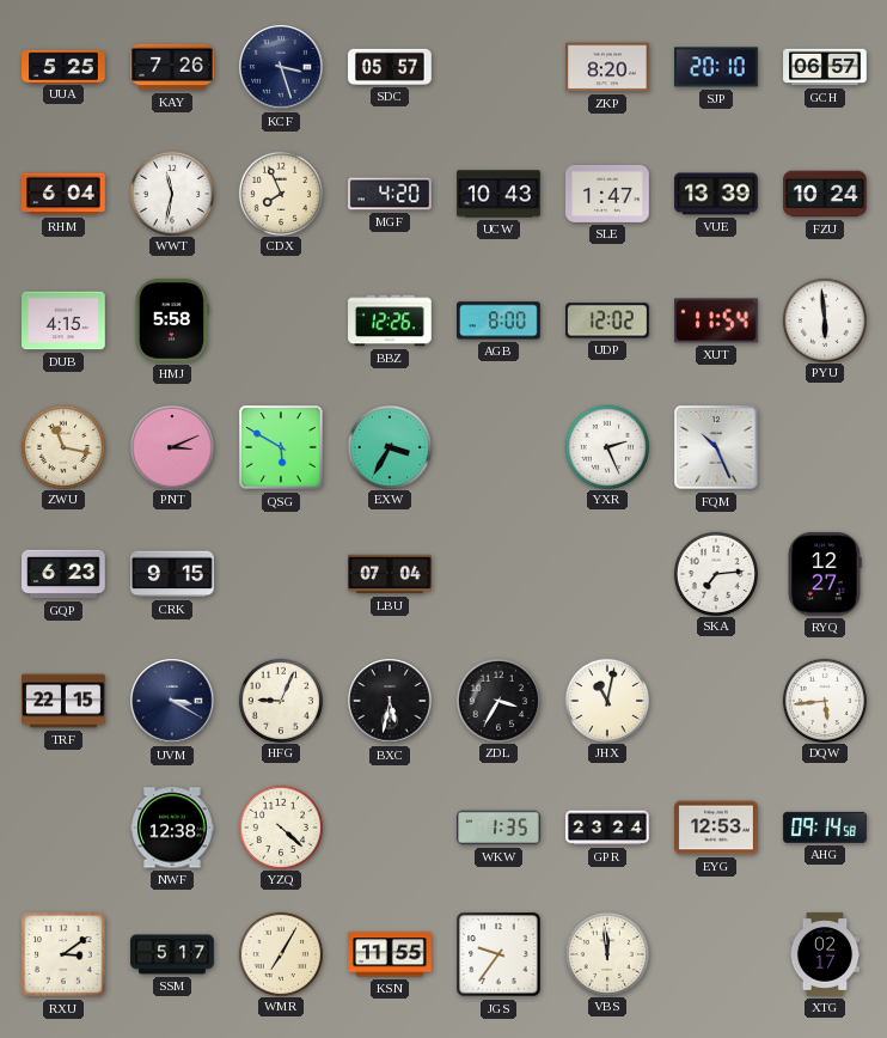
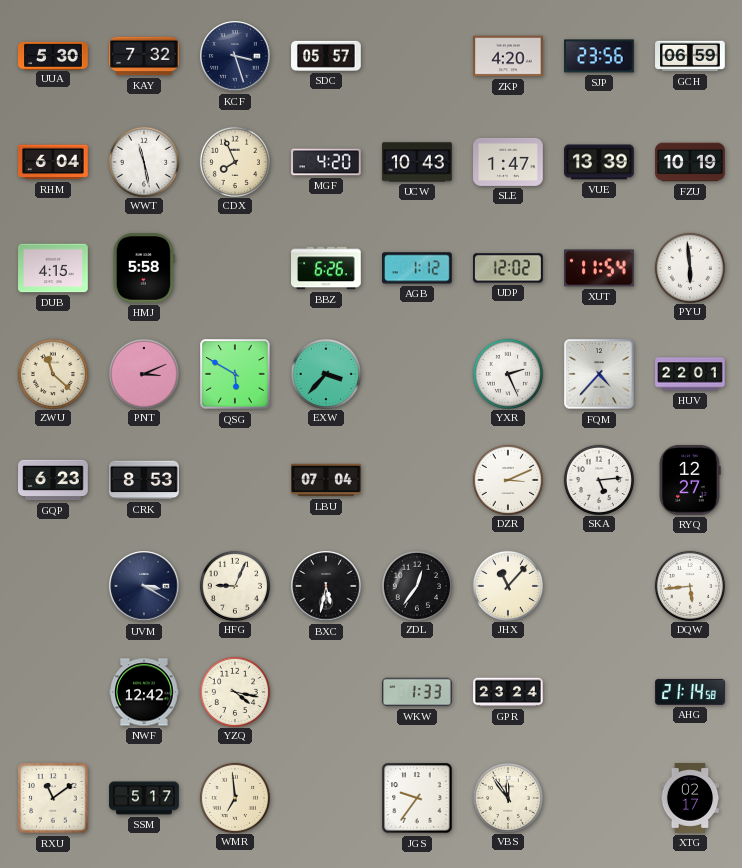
UUA: 5:25 -> 5:30 (53, 55)
KAY: 7:26 -> 7:32 (145, 56)
ZKP: 8:20 -> 4:20 (508, 56)
SJP: 20:10 -> 23:56 (599, 56)
GCH: 06:57 -> 06:59 (690, 56)
WWT: 11:32 -> 11:28 (143, 161)
FZU: 10:24 -> 10:19 (690, 162)
BBZ: 12:26 -> 6:26 (327, 268)
AGB: 8:00 -> 1:12 (418, 268)
ZWU: 11:17 -> 11:22 (52, 373)
EXW: 3:35 -> 3:37 (325, 373)
FQM: 10:26 -> 4:37 (599, 374)
HUV: none -> 22:01 (690, 374)
CRK: 9:15 -> 8:53 (144, 480)
DZR: none -> 3:11 (507, 479)
SKA: 7:14 -> 5:14 (598, 479)
TRF: 22:15 -> none (63, 701)
ZDL: 3:35 -> 12:36 (416, 585)
JHX: 11:02 -> 11:07 (507, 585)
NWF: 12:38 -> 12:42 (144, 692)
YZQ: 4:22 -> 4:17 (234, 691)
WKW: 1:35 -> 1:33 (417, 692)
EYG: 12:53 -> none (716, 828)
AHG: 09:14 -> 21:14 (690, 692)
RXU: 3:09 -> 11:09 (53, 798)
WMR: 7:05 -> 6:59 (234, 797)
KSN: 11:55 -> none (390, 954)
VBS: 11:59 -> 11:54 (507, 797)
